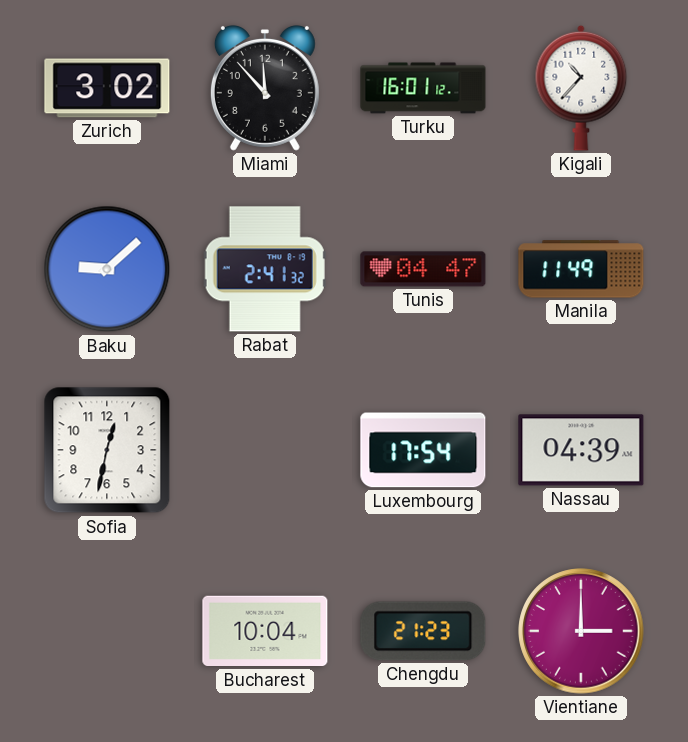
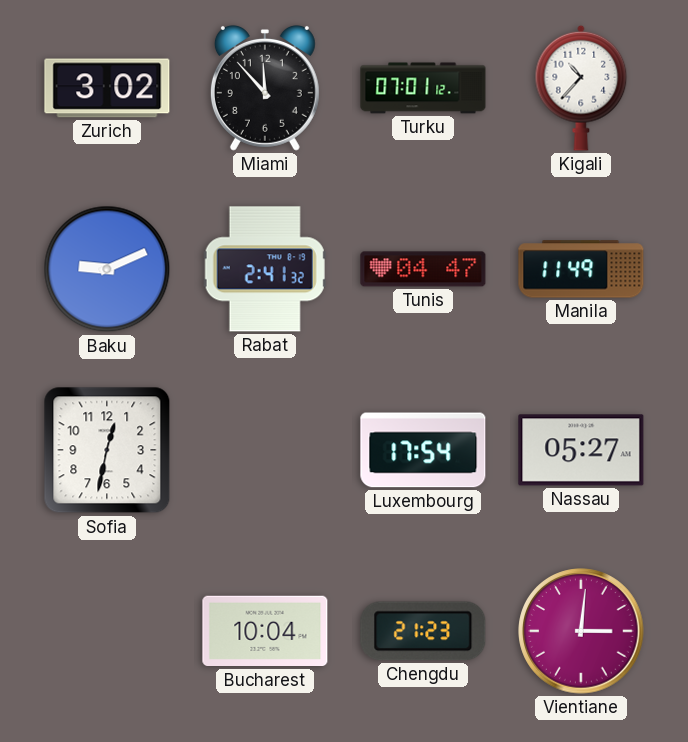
Turku: 16:01 -> 07:01 (423, 88)
Baku: 9:08 -> 9:11 (107, 269)
Nassau: 04:39 -> 05:27 (581, 450)
Vientiane: 3:00 -> 3:01 (581, 631)
